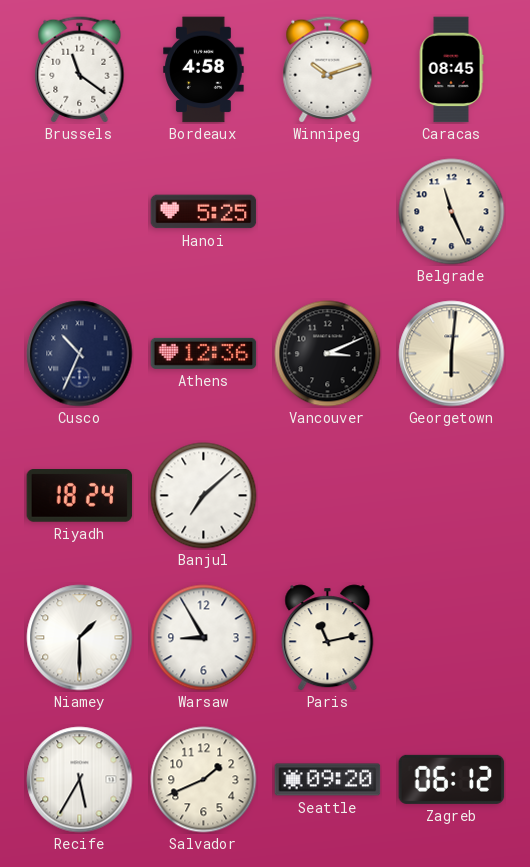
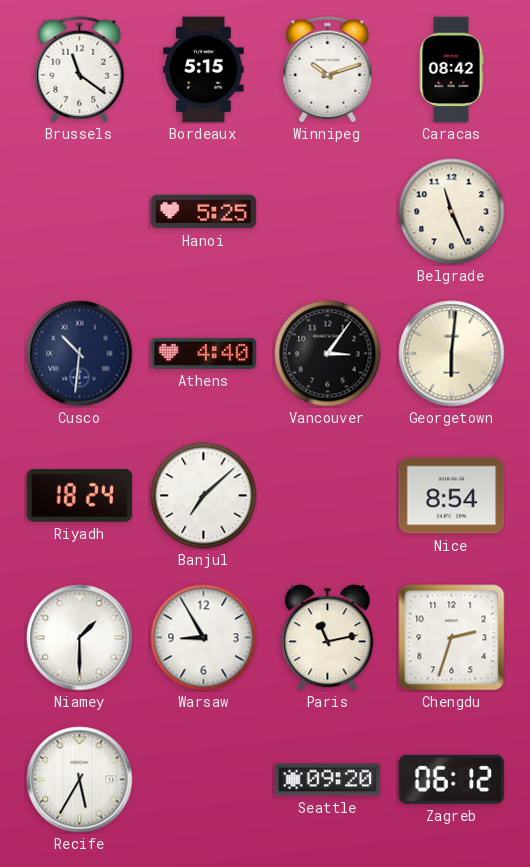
Bordeaux: 4:58 -> 5:15 (204, 70)
Caracas: 08:45 -> 08:42 (451, 70)
Cusco: 10:34 -> 10:31 (80, 354)
Athens: 12:36 -> 4:40 (204, 353)
Vancouver: 3:11 -> 3:06 (328, 354)
Nice: none -> 8:54 (452, 496)
Chengdu: none -> 2:33 (452, 638)
Salvador: 1:41 -> none (204, 780)
